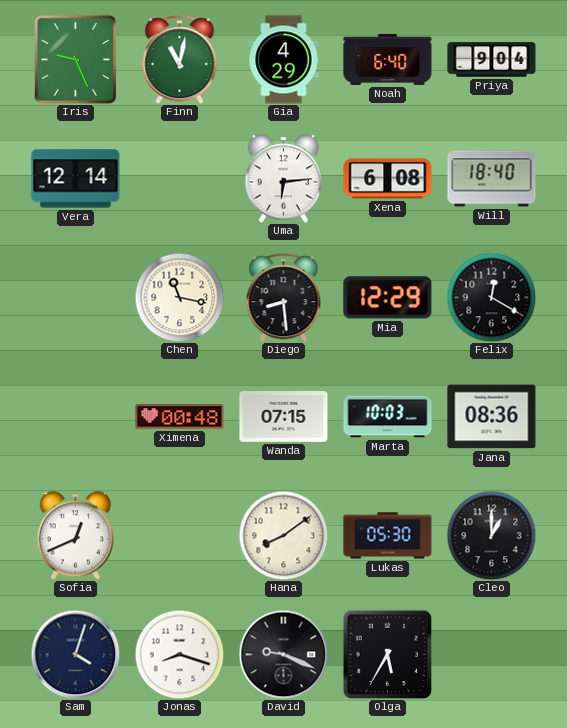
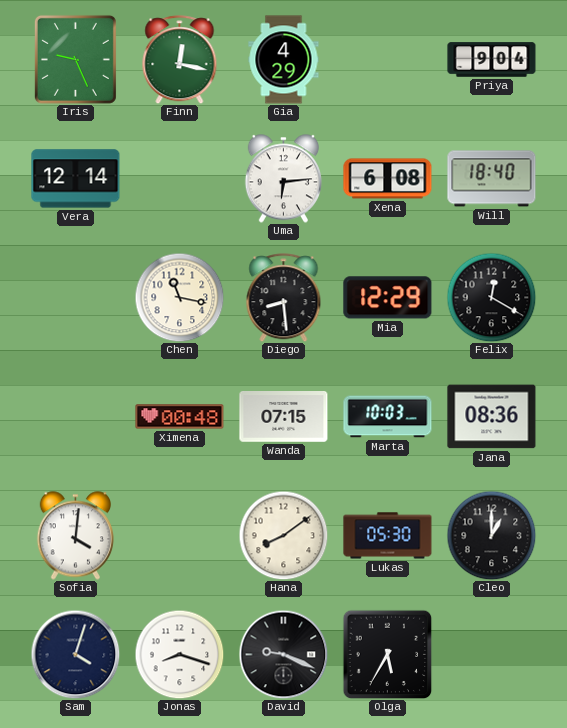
Finn: 11:02 -> 12:17 (180, 60)
Noah: 6:40 -> none (388, 59)
Sofia: 12:41 -> 4:01 (75, 536)
